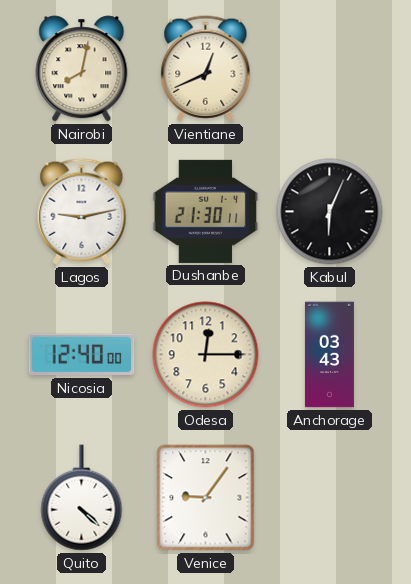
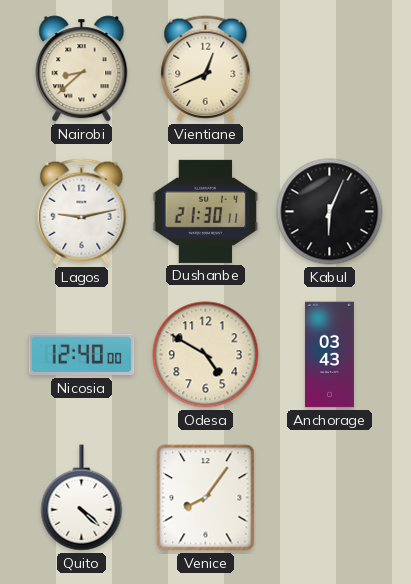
Nairobi: 8:02 -> 8:38 (82, 69)
Odesa: 12:15 -> 4:50 (206, 355)
Venice: 9:06 -> 8:06 (206, 498)
